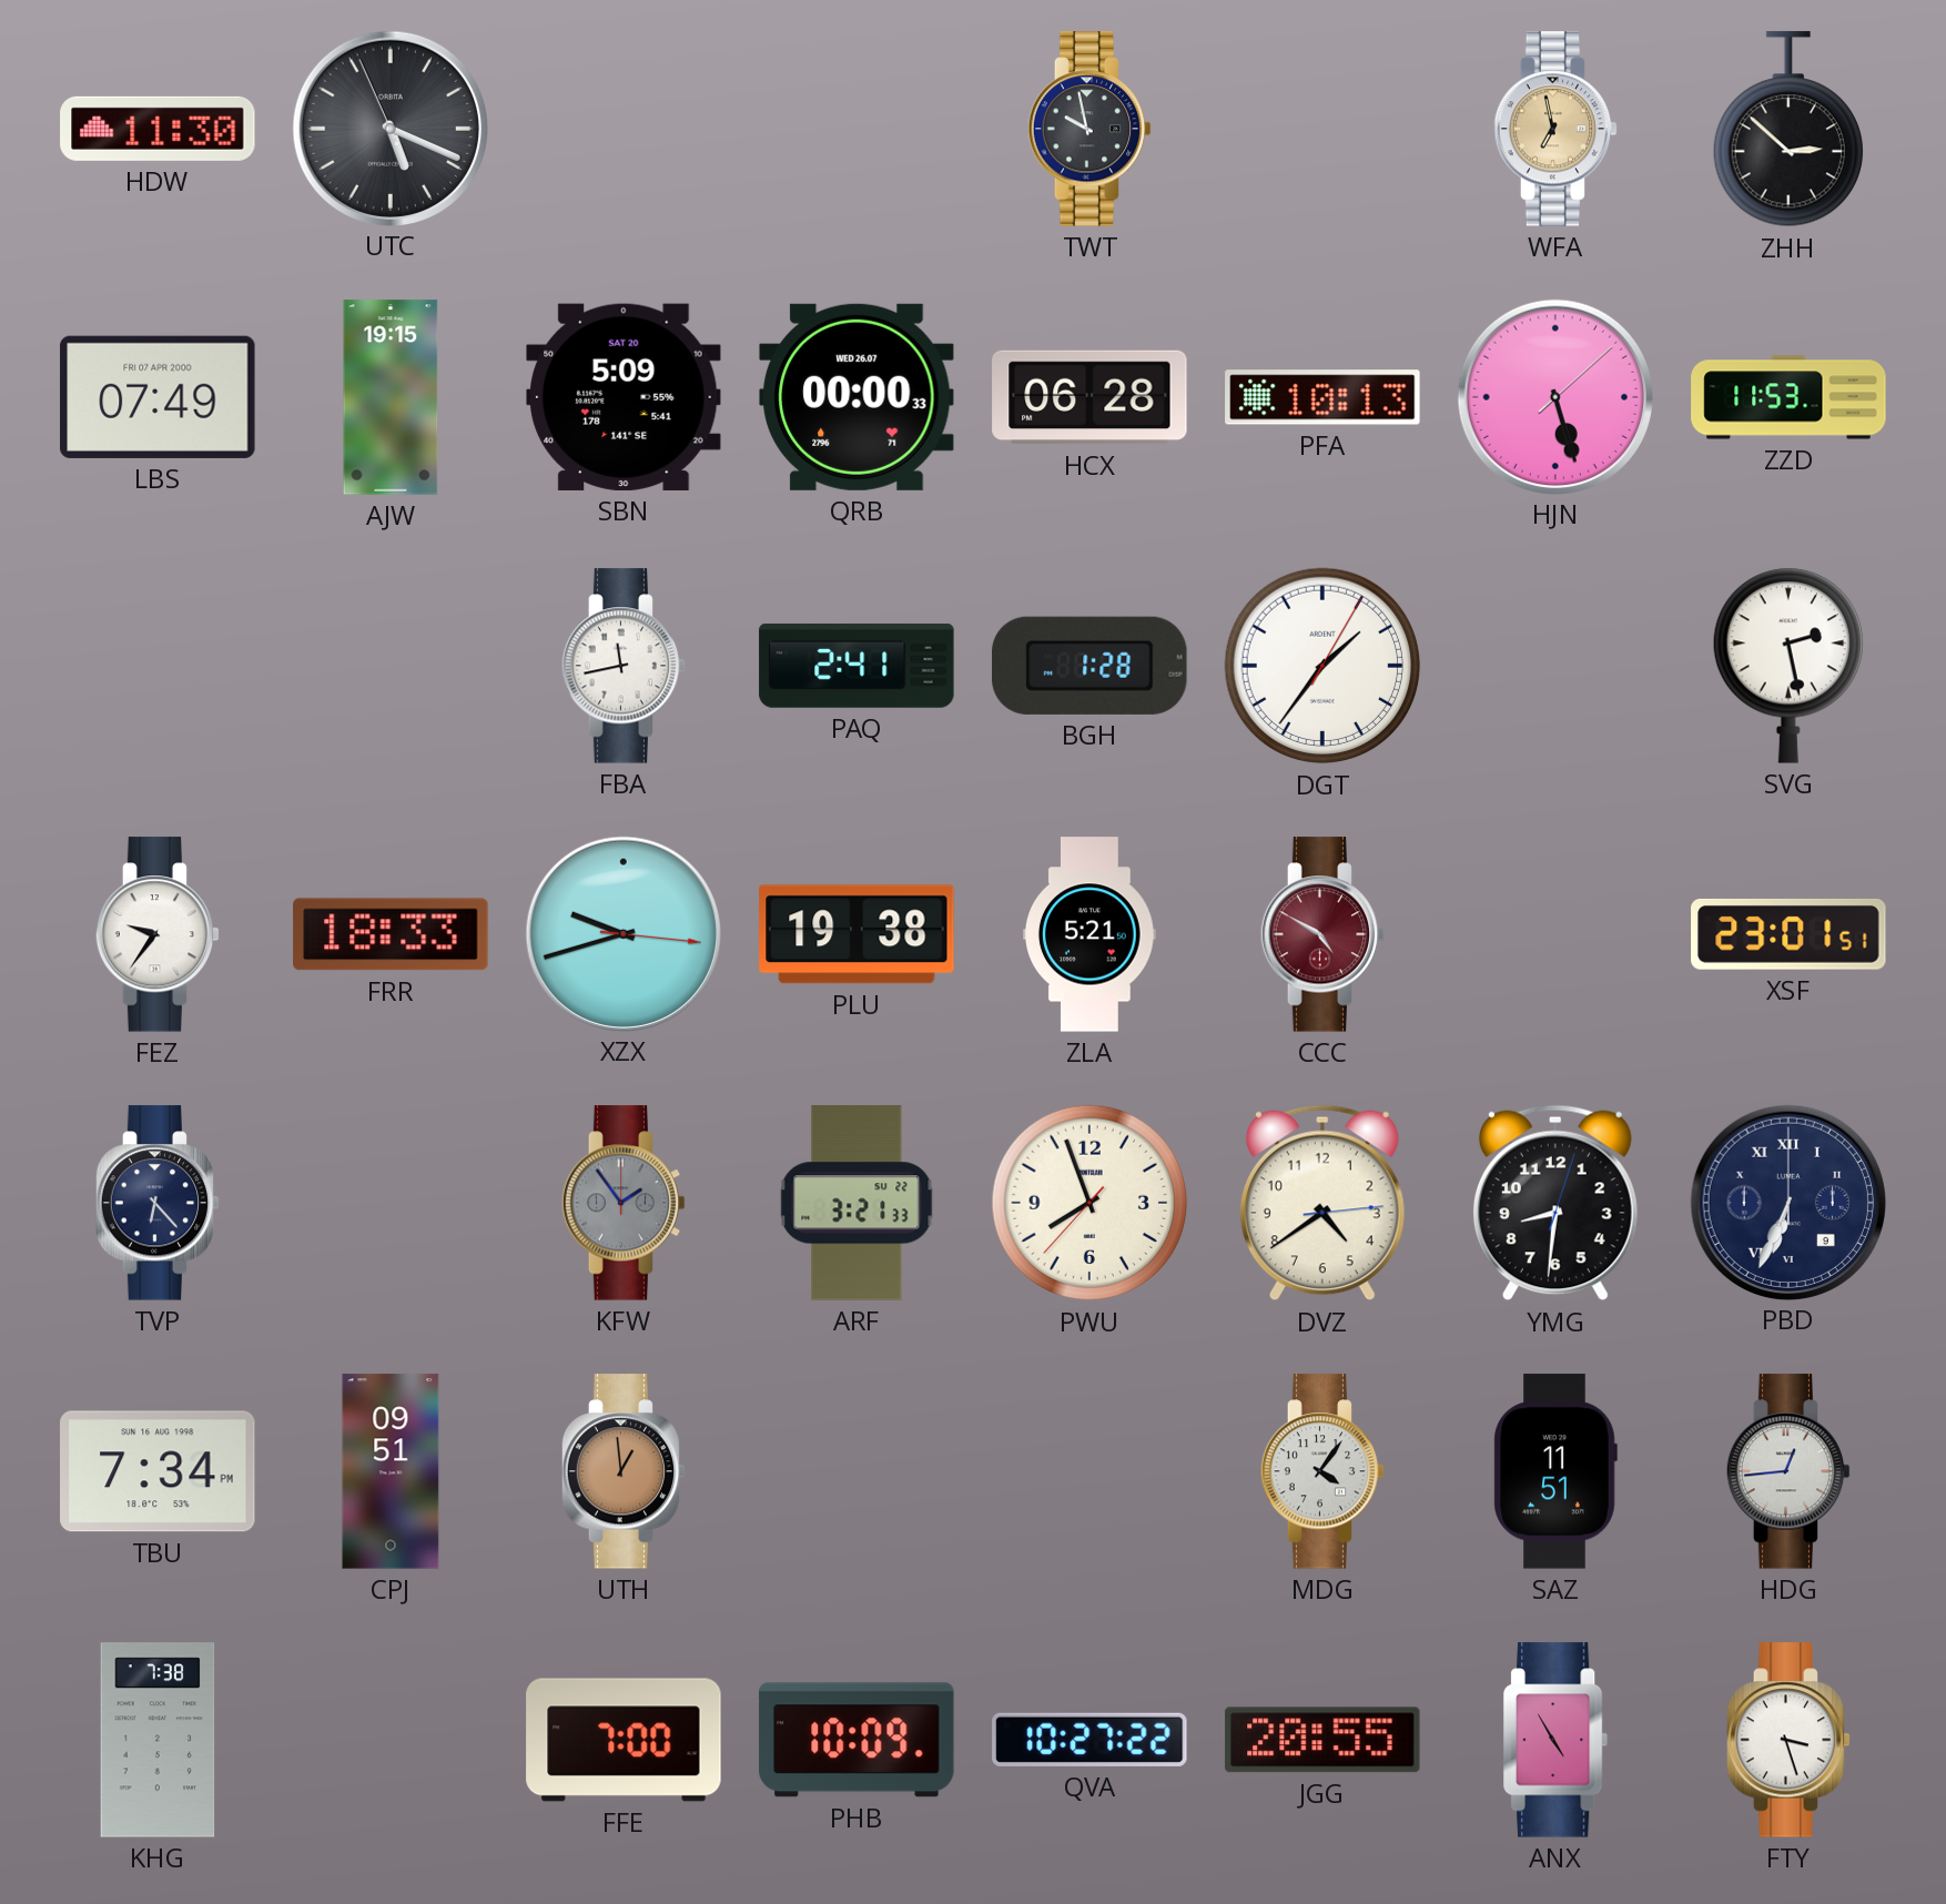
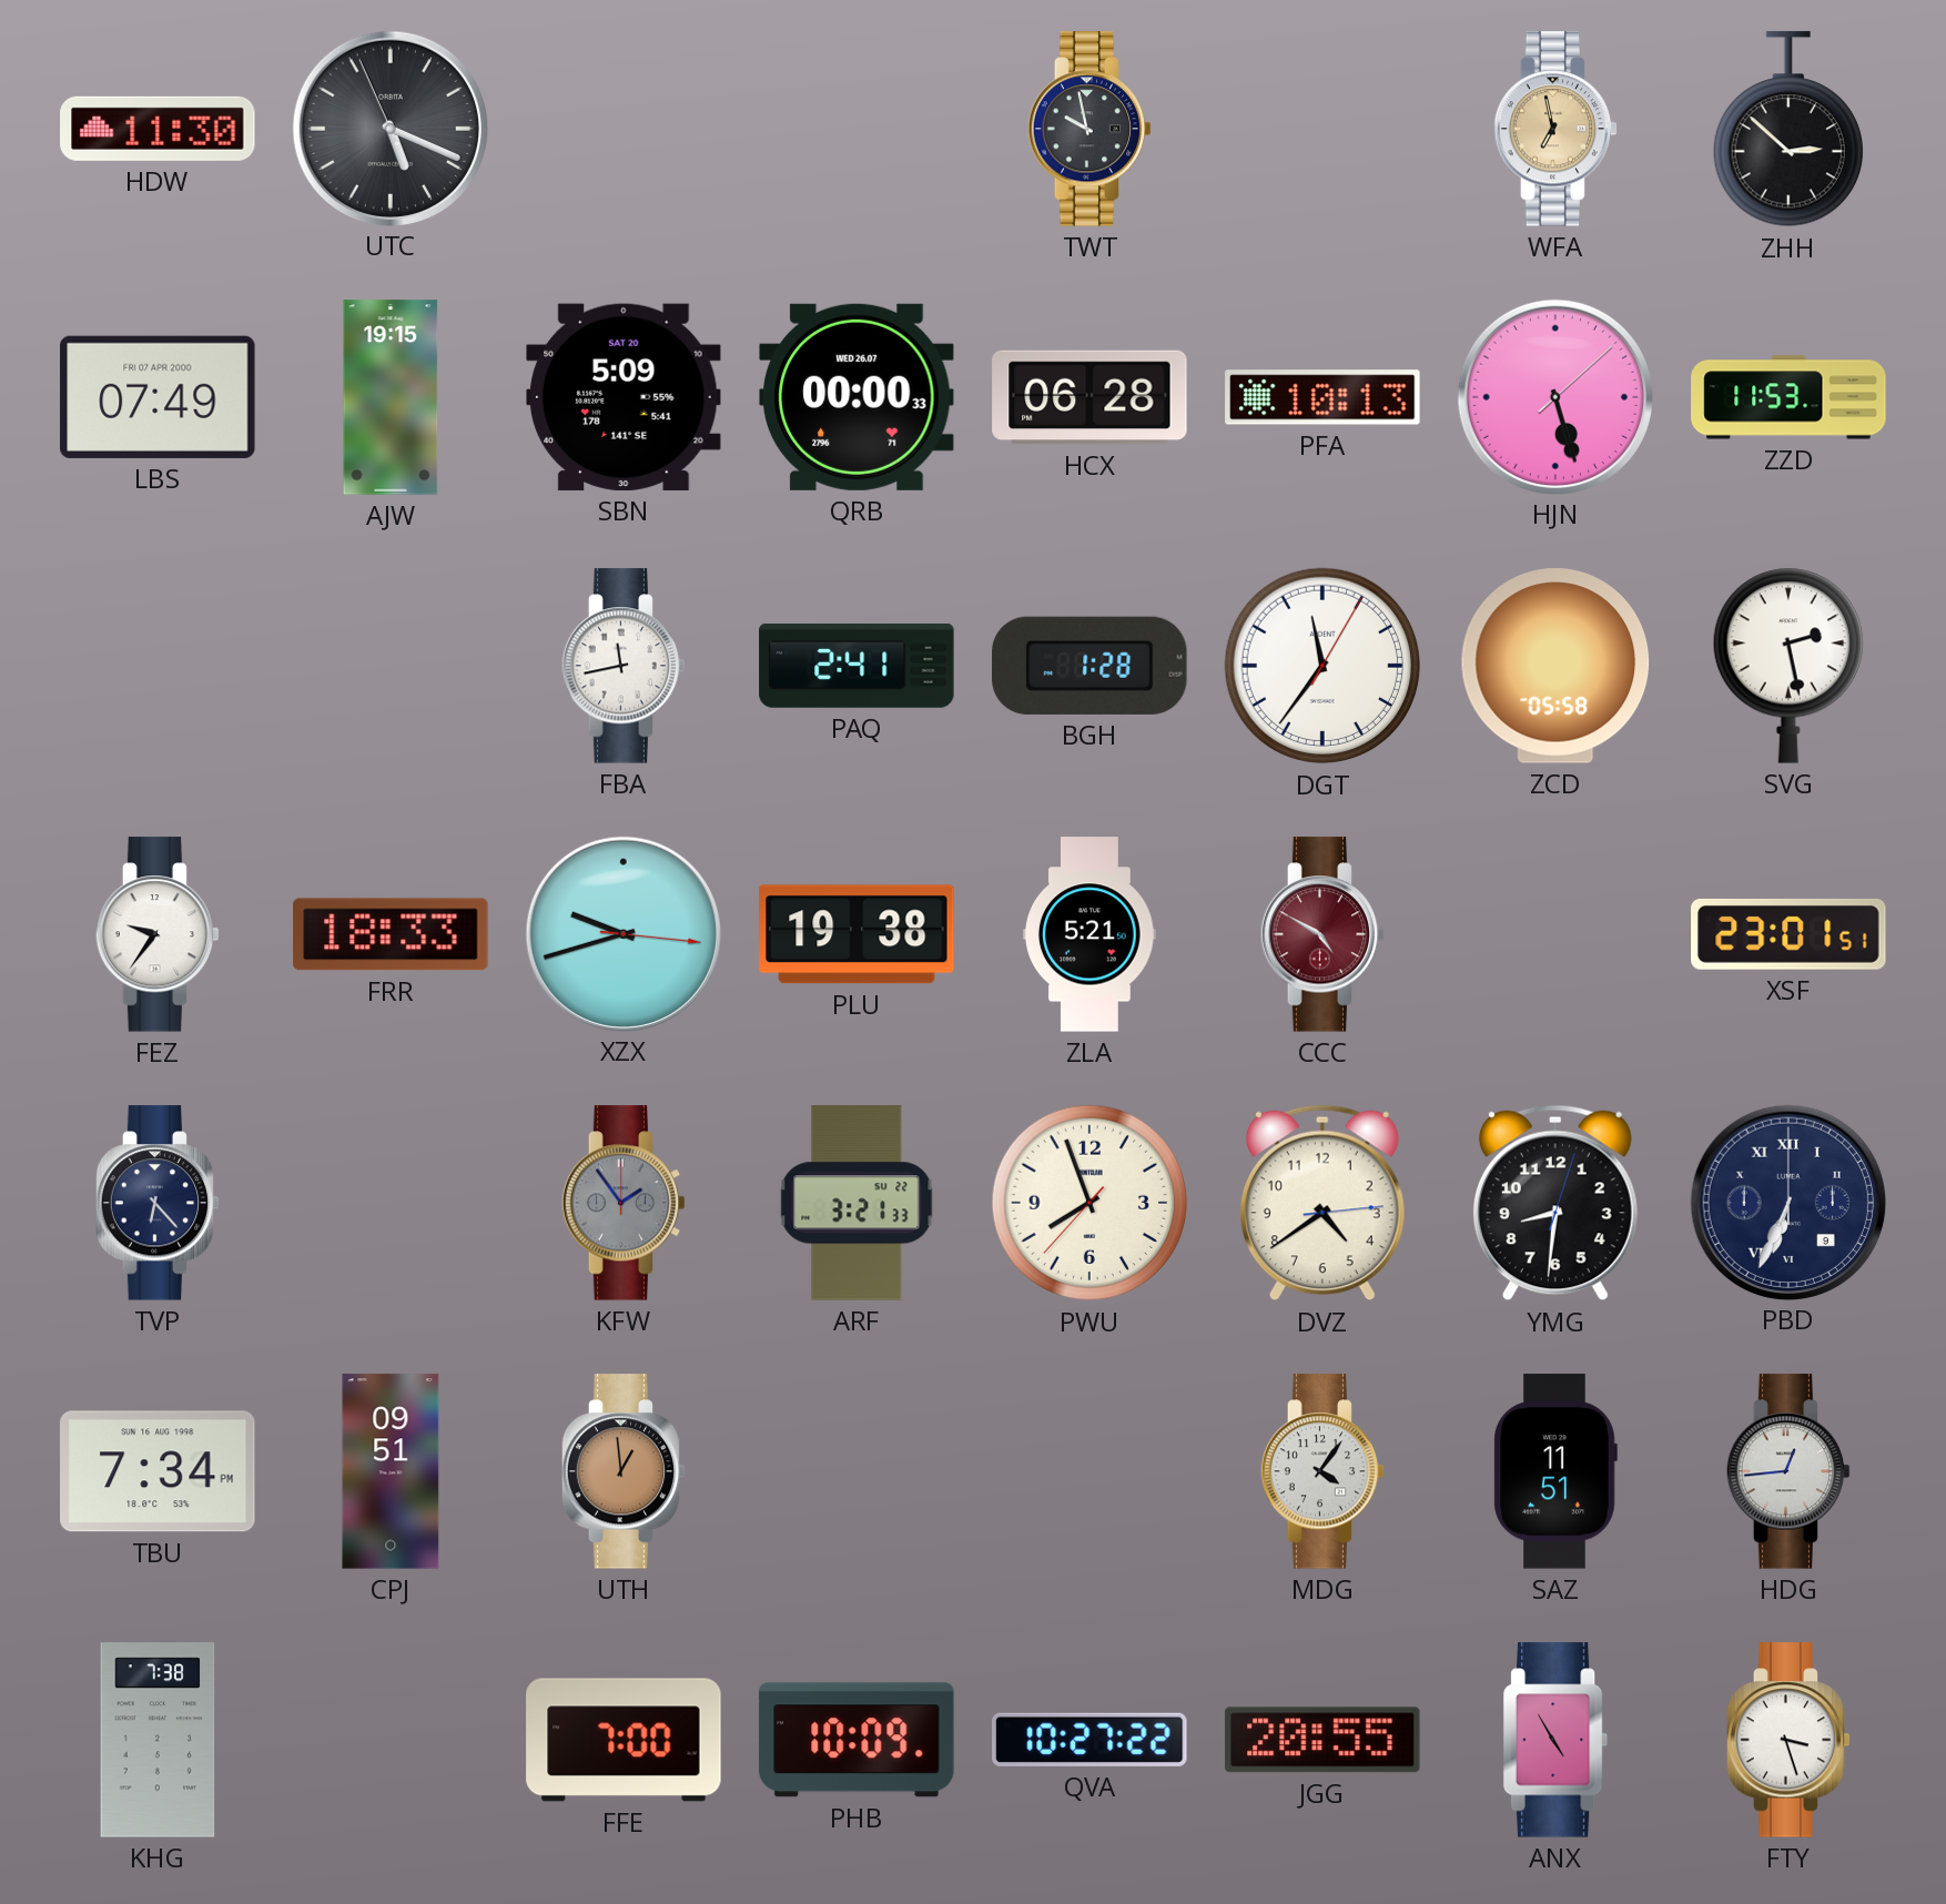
DGT: 1:36 -> 11:36 (1322, 666)
ZCD: none -> 05:58 (1555, 666)
